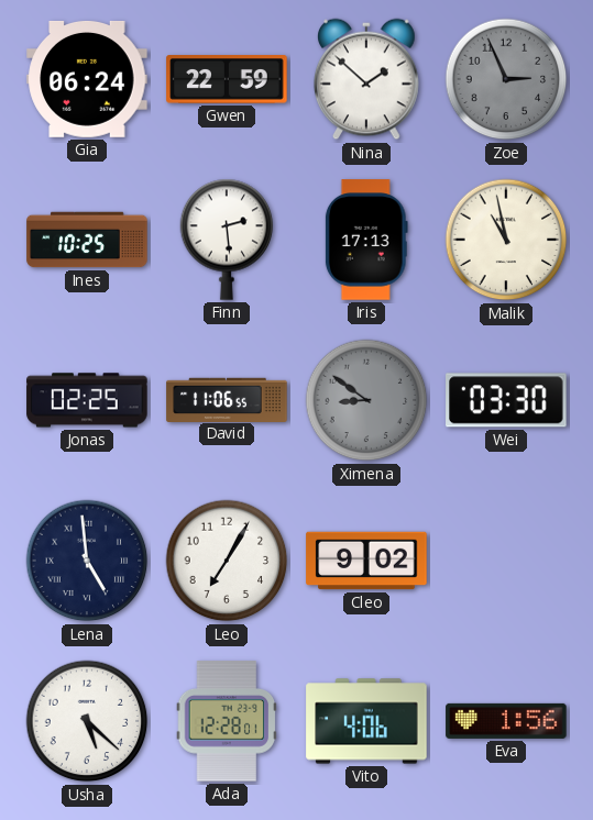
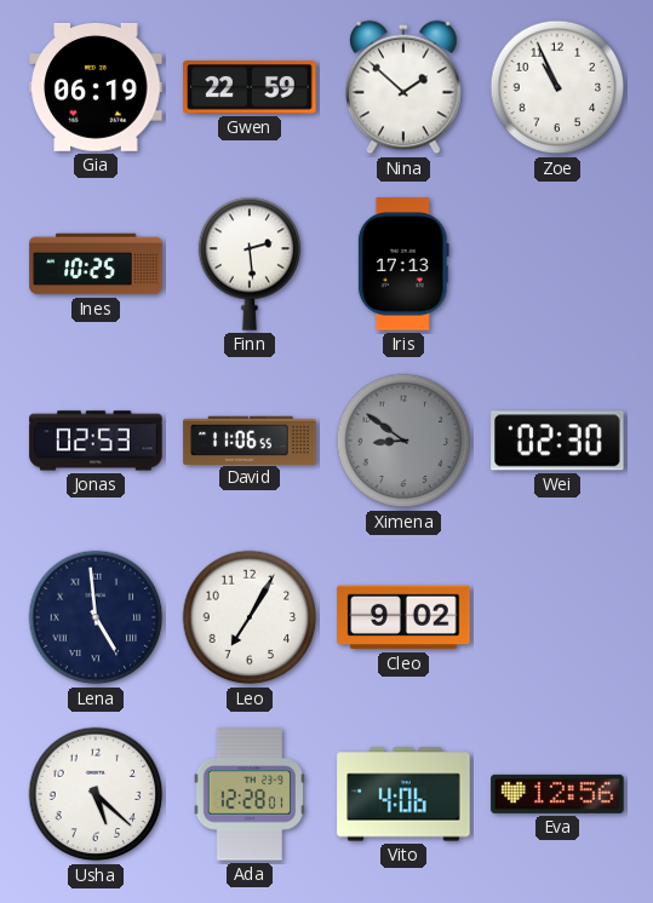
Gia: 06:24 -> 06:19 (96, 87)
Zoe: 2:56 -> 10:56 (557, 87)
Zoe dial: grey -> white (557, 87)
Malik: 10:58 -> none (506, 240)
Jonas: 02:25 -> 02:53 (96, 441)
Wei: 03:30 -> 02:30 (557, 441)
Eva: 1:56 -> 12:56 (557, 794)
